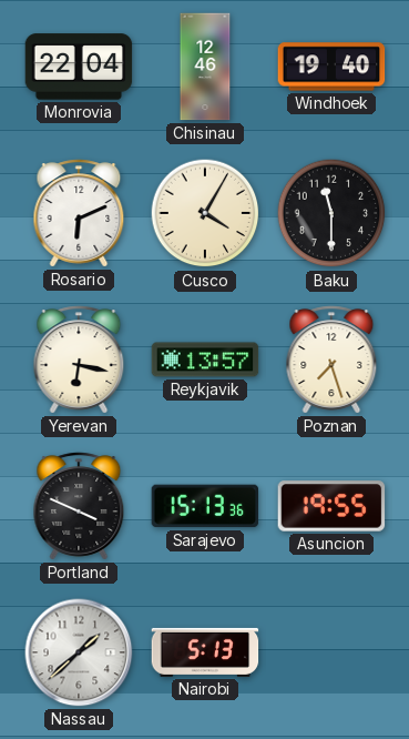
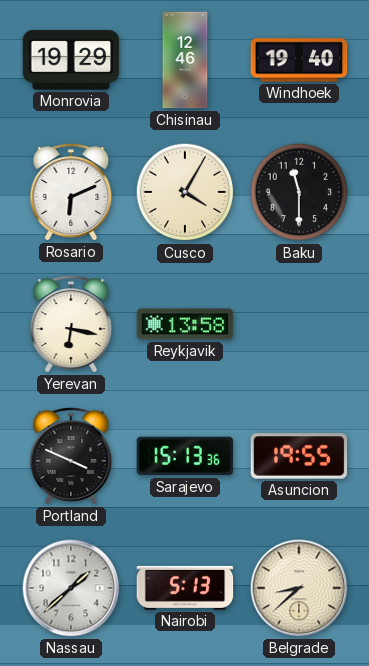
Monrovia: 22:04 -> 19:29 (71, 60)
Reykjavik: 13:57 -> 13:58 (185, 324)
Poznan: 7:27 -> none (331, 360)
Belgrade: none -> 8:38 (299, 588)
